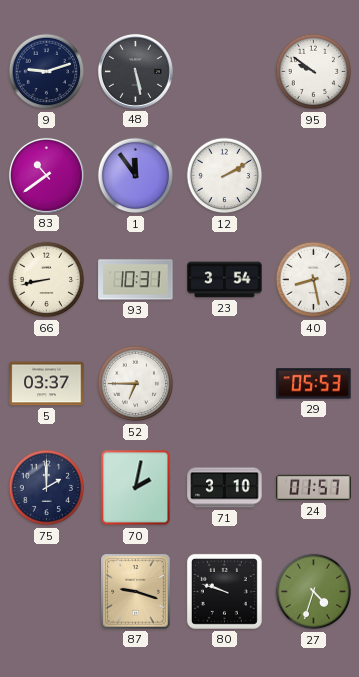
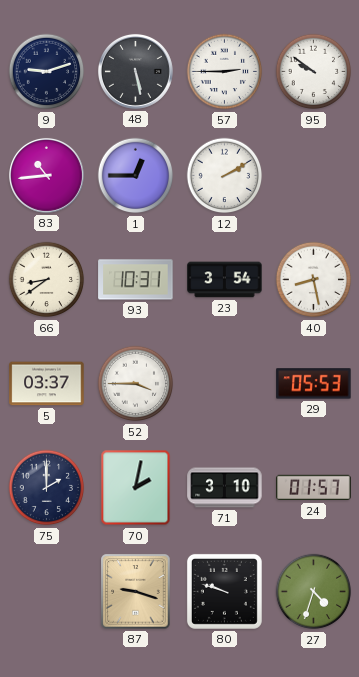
57: none -> 2:45 (225, 72)
83: 10:39 -> 10:44 (46, 175)
1: 11:54 -> 12:45 (136, 176)
66: 8:43 -> 8:39 (47, 280)
52: 6:45 -> 3:45 (136, 384)
